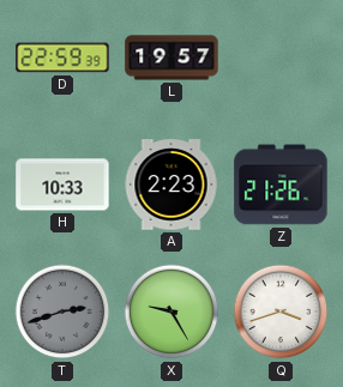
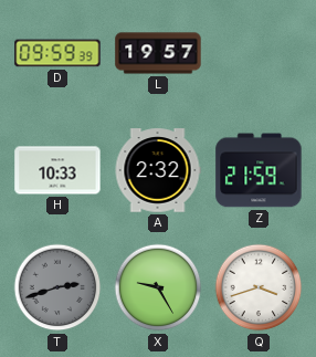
D: 22:59 -> 09:59 (57, 53)
A: 2:23 -> 2:32 (158, 170)
Z: 21:26 -> 21:59 (259, 170)
